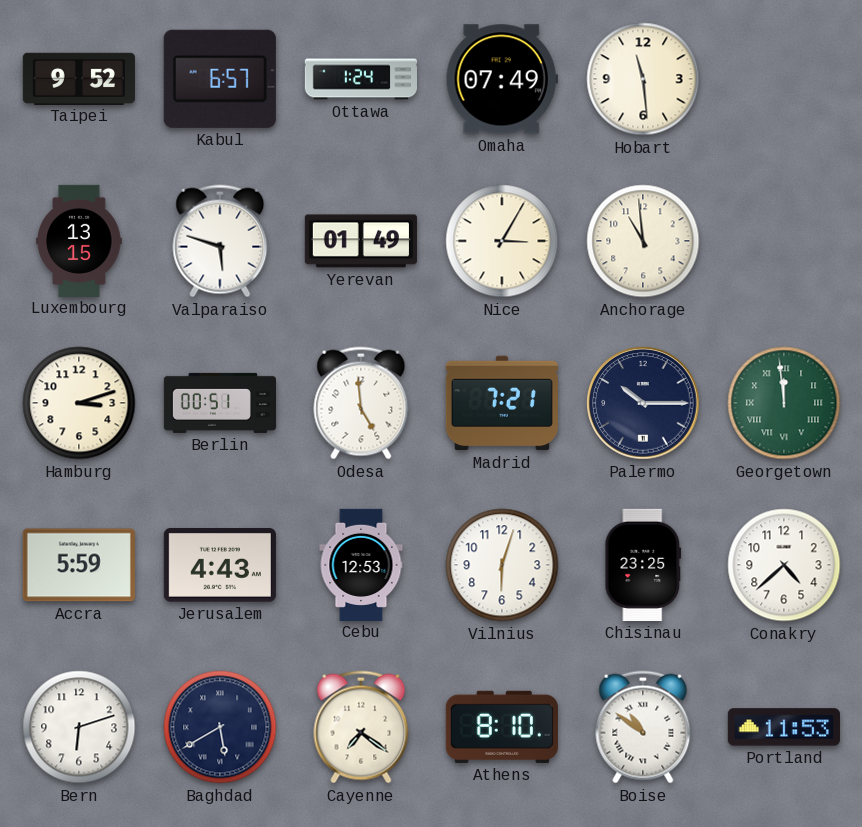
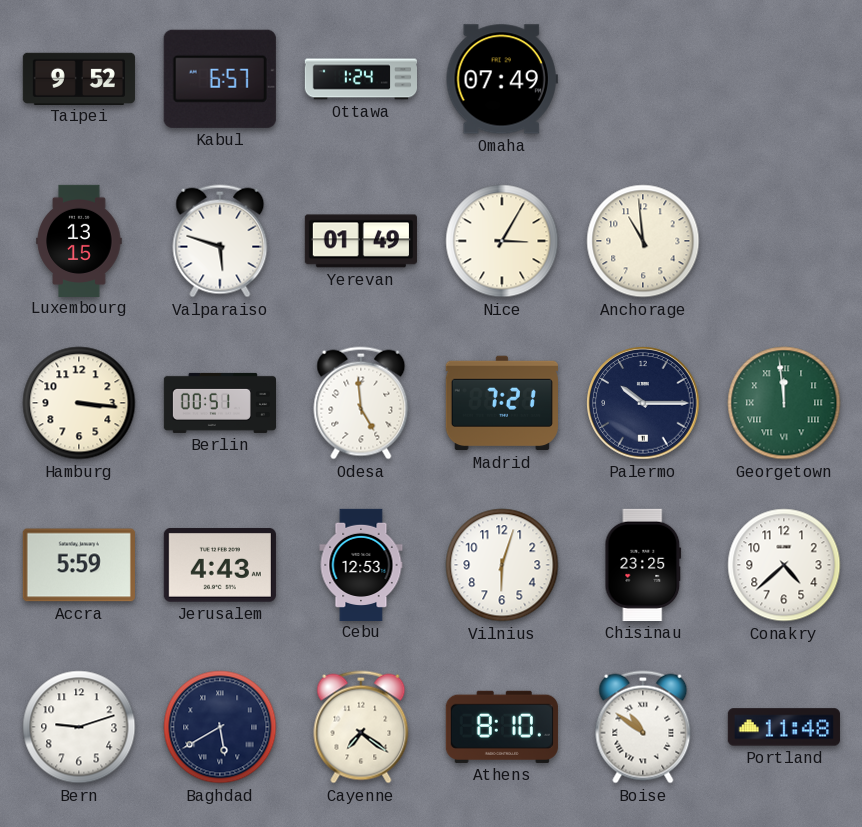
Hobart: 11:29 -> none (643, 79)
Hamburg: 3:12 -> 3:16 (79, 403)
Bern: 6:12 -> 9:12 (79, 727)
Portland: 11:53 -> 11:48 (784, 727)
